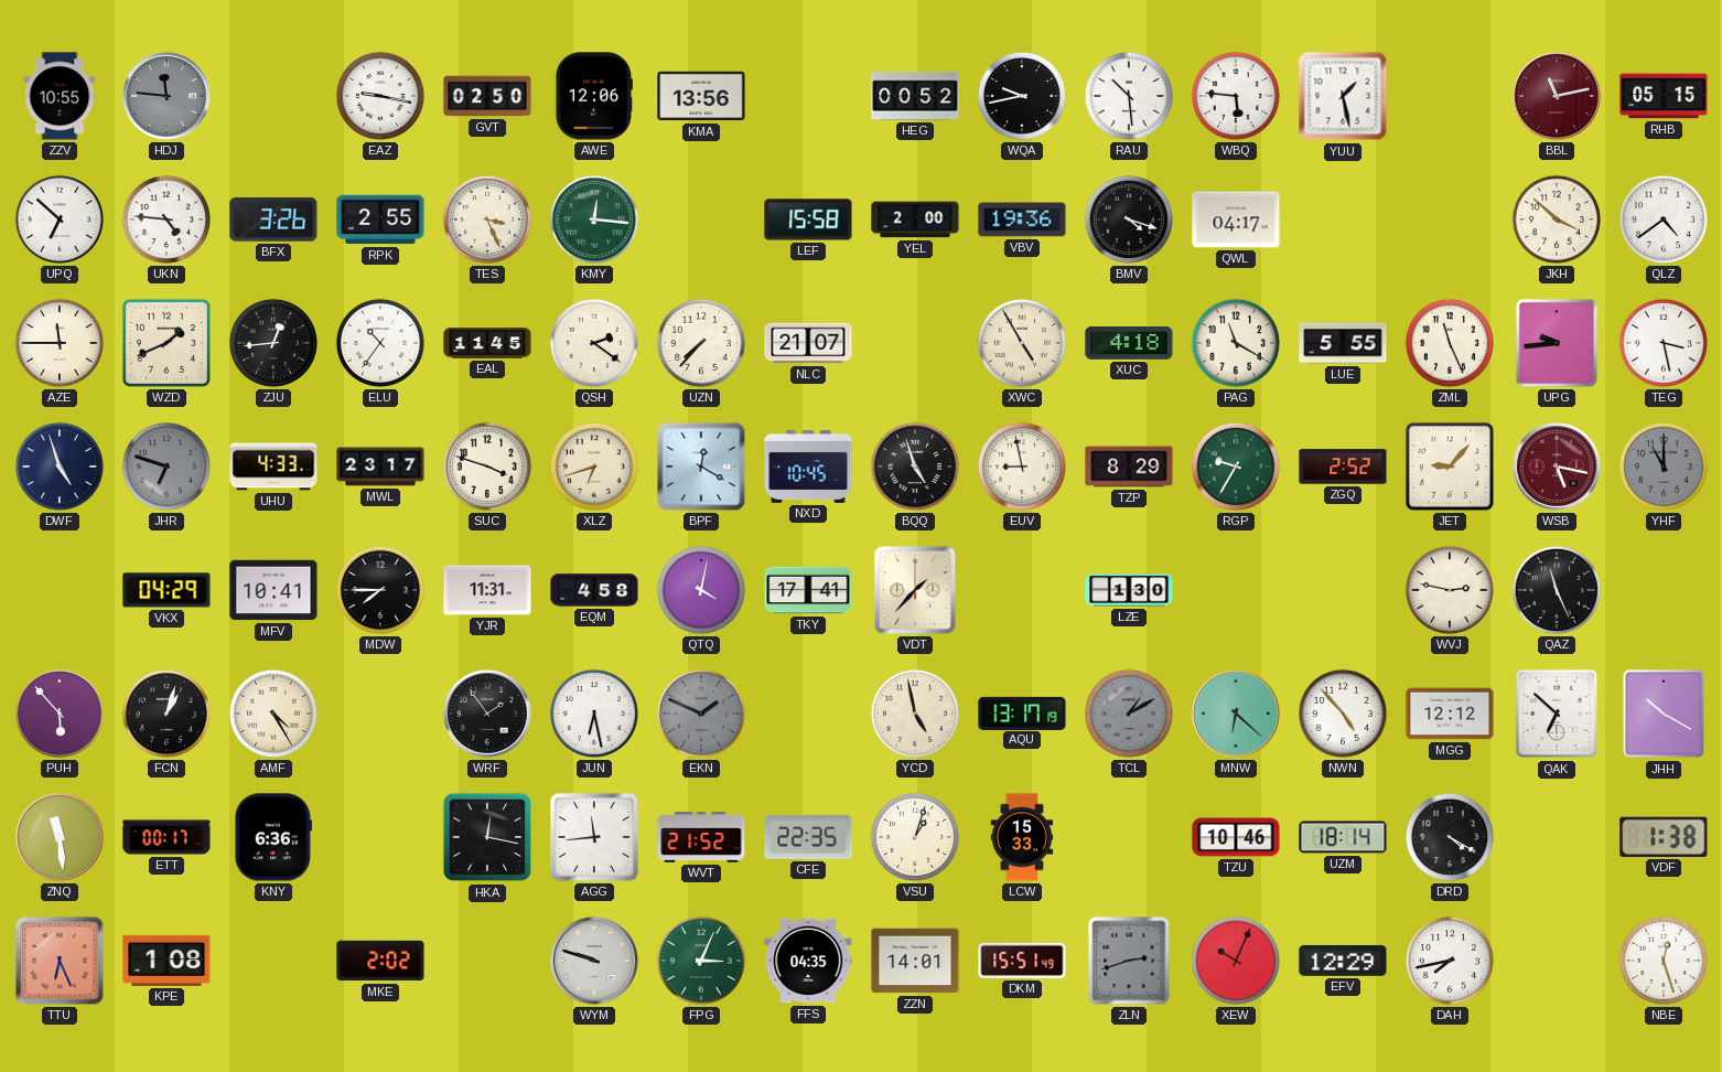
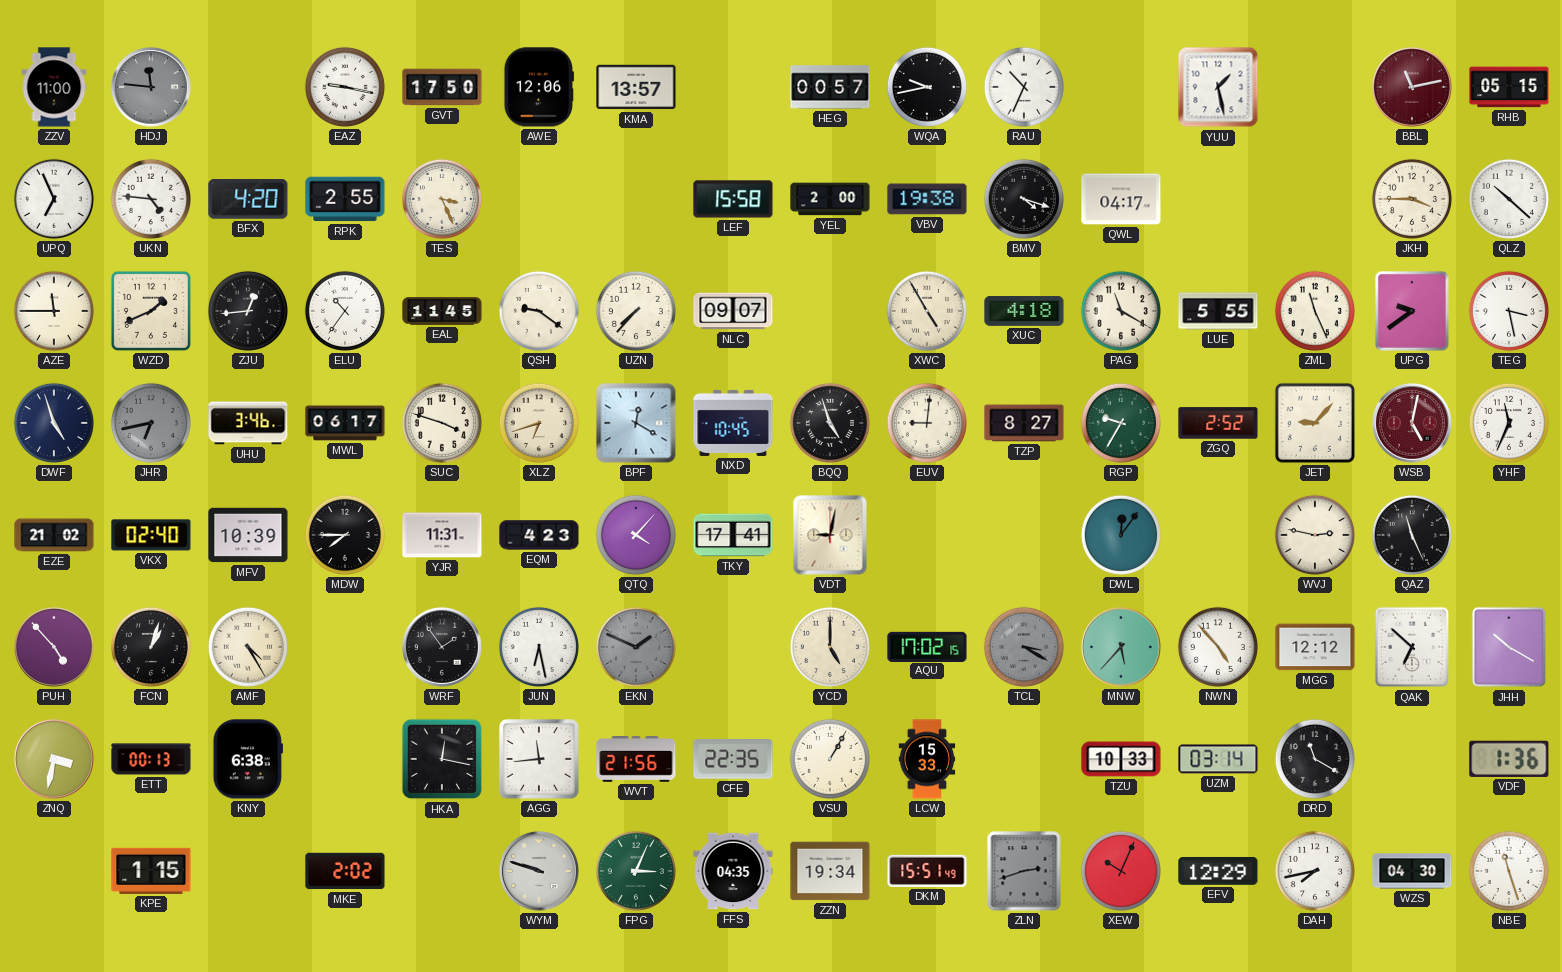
ZZV: 10:55 -> 11:00 (54, 87)
GVT: 02:50 -> 17:50 (442, 87)
KMA: 13:56 -> 13:57 (636, 87)
HEG: 00:52 -> 00:57 (830, 87)
RAU: 10:29 -> 10:34 (1024, 87)
WBQ: 5:46 -> none (1236, 96)
UPQ: 6:52 -> 6:56 (54, 199)
BFX: 3:26 -> 4:20 (248, 200)
KMY: 12:16 -> none (594, 219)
VBV: 19:36 -> 19:38 (927, 199)
JKH: 3:52 -> 3:45 (1412, 199)
QLZ: 4:39 -> 10:22 (1509, 199)
QSH: 2:21 -> 9:21 (539, 311)
NLC: 21:07 -> 09:07 (733, 311)
UPG: 9:44 -> 9:39 (1412, 311)
JHR: 6:48 -> 6:43 (151, 423)
UHU: 4:33 -> 3:46 (248, 423)
MWL: 23:17 -> 06:17 (345, 423)
EUV: 8:58 -> 9:01 (927, 423)
TZP: 8:29 -> 8:27 (1024, 423)
WSB: 5:17 -> 5:02 (1412, 423)
YHF: 11:00 -> 11:34 (1509, 423)
YHF dial: grey -> white (1509, 423)
EZE: none -> 21:02 (54, 535)
VKX: 04:29 -> 02:40 (151, 535)
MFV: 10:41 -> 10:39 (248, 535)
EQM: 4:58 -> 4:23 (539, 535)
QTQ: 4:02 -> 4:07 (636, 535)
VDT: 1:37 -> 9:02 (830, 535)
LZE: 1:30 -> none (1129, 590)
DWL: none -> 12:06 (1121, 535)
PUH: 5:53 -> 4:53 (54, 647)
YCD: 4:58 -> 5:00 (830, 647)
AQU: 13:17 -> 17:02 (927, 646)
TCL: 1:10 -> 3:20 (1024, 647)
MNW: 6:22 -> 5:37 (1121, 647)
ZNQ: 11:29 -> 3:32 (54, 759)
ETT: 00:17 -> 00:13 (151, 759)
KNY: 6:36 -> 6:38 (248, 759)
WVT: 21:52 -> 21:56 (636, 760)
VSU: 1:03 -> 1:05 (830, 759)
TZU: 10:46 -> 10:33 (1121, 759)
UZM: 18:14 -> 03:14 (1218, 759)
DRD: 4:20 -> 11:20 (1315, 759)
VDF: 1:38 -> 1:36 (1509, 759)
TTU: 6:26 -> none (60, 961)
KPE: 1:08 -> 1:15 (151, 871)
ZZN: 14:01 -> 19:34 (830, 871)
WZS: none -> 04:30 (1412, 871)
NBE: 12:27 -> 11:27 (1509, 871)
